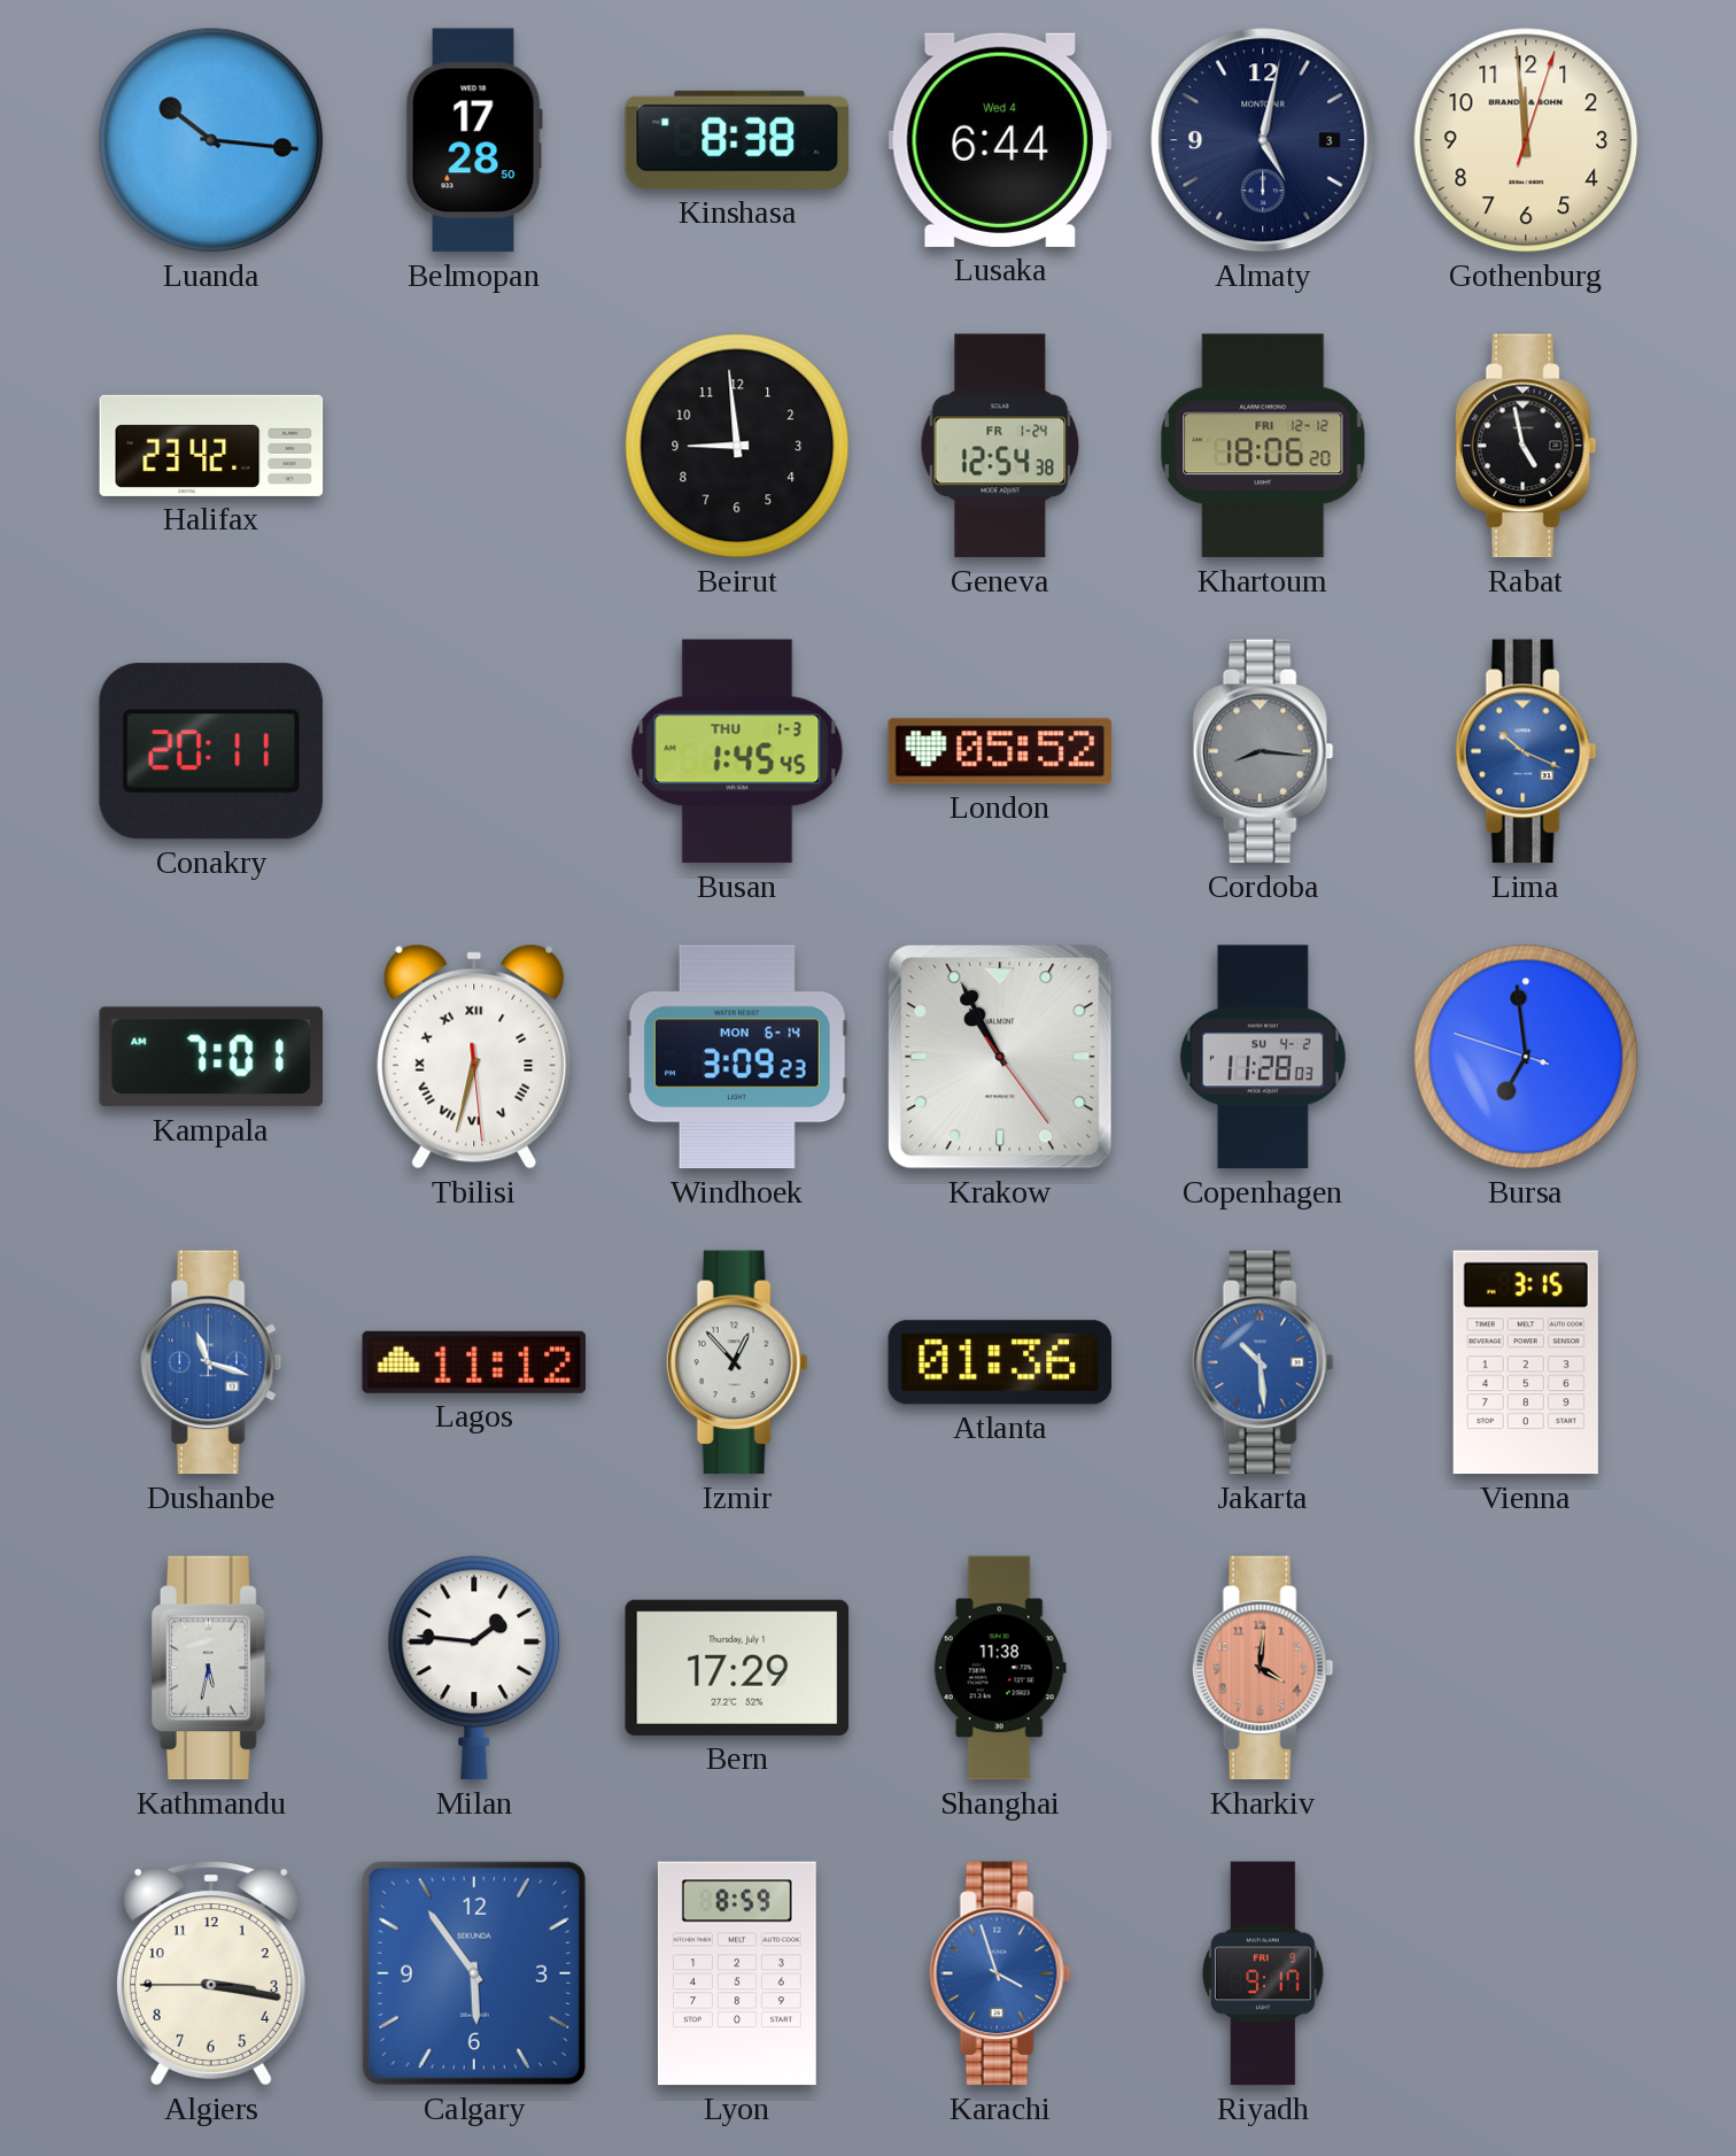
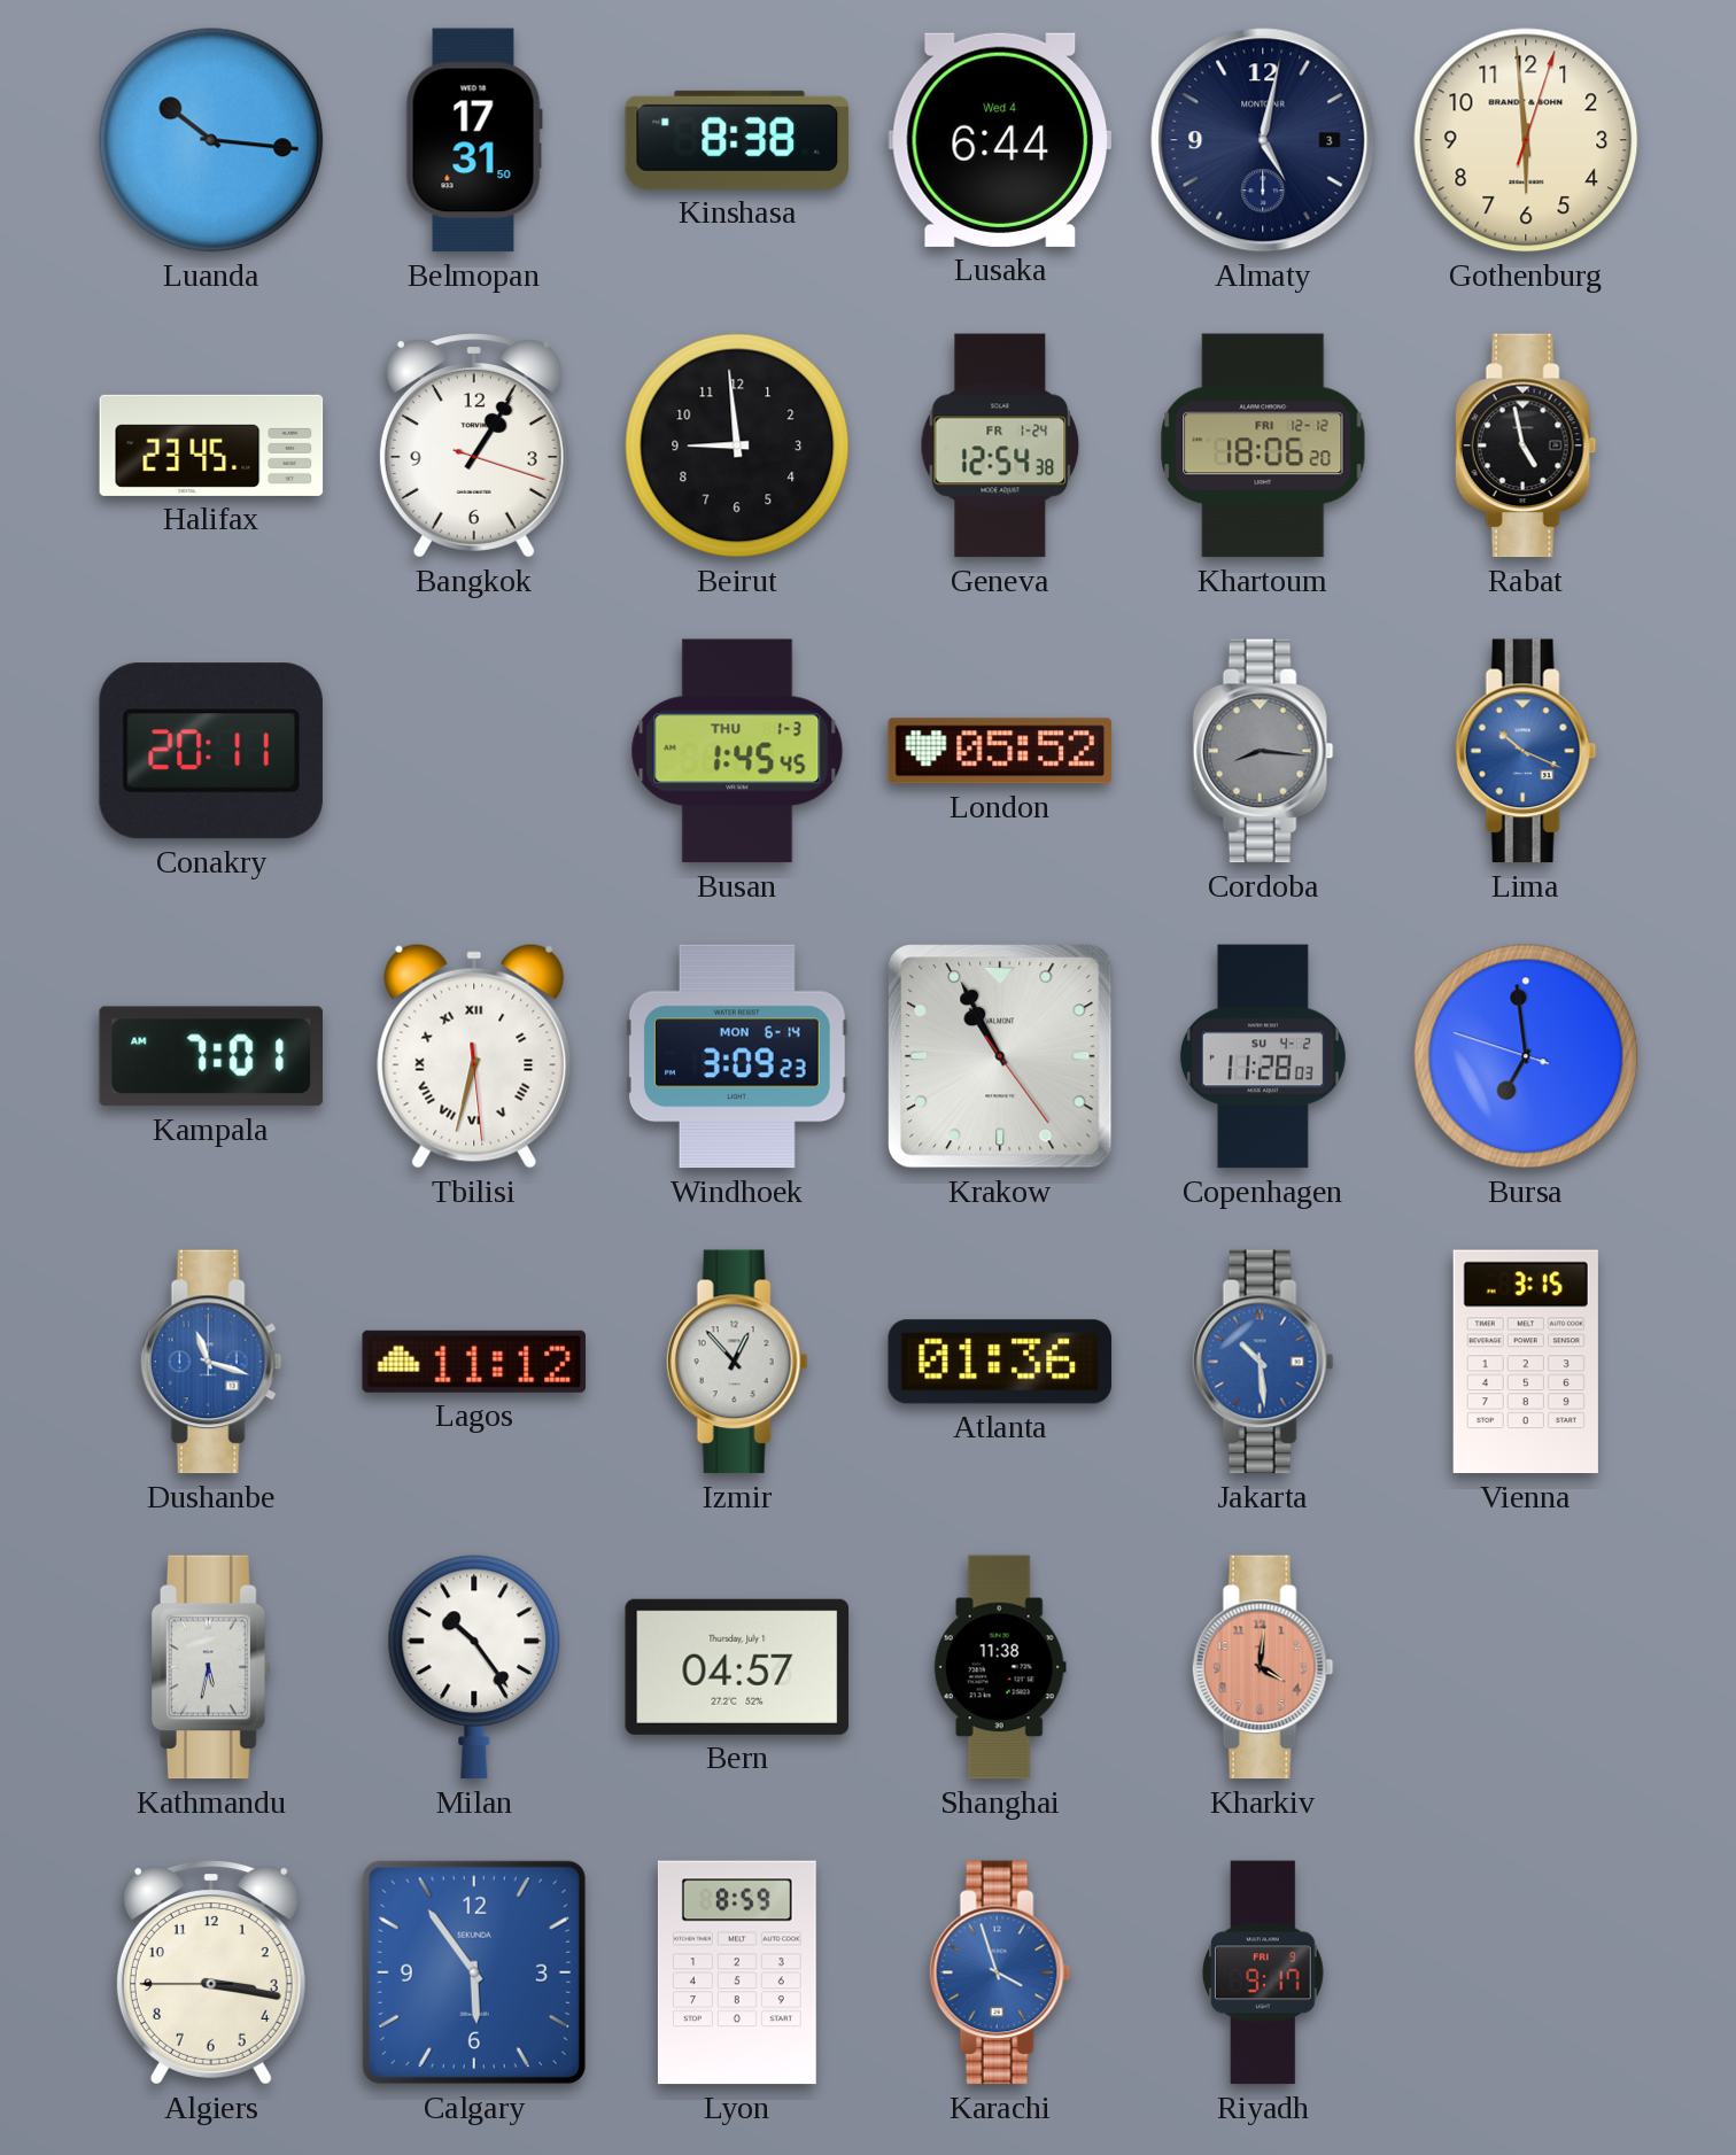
Belmopan: 17:28 -> 17:31 (474, 140)
Gothenburg: 11:59 -> 5:59 (1526, 140)
Halifax: 23:42 -> 23:45 (211, 445)
Bangkok: none -> 1:05 (474, 445)
Milan: 1:46 -> 10:24 (474, 1667)
Bern: 17:29 -> 04:57 (737, 1667)
